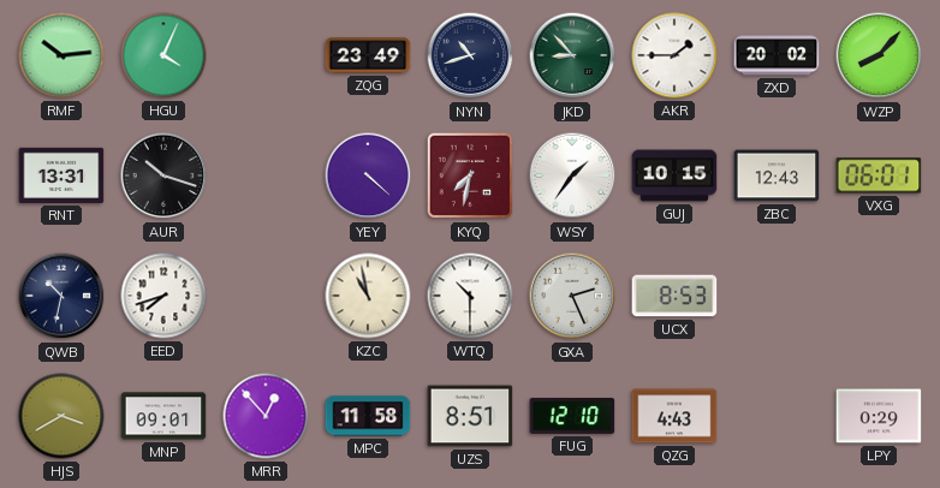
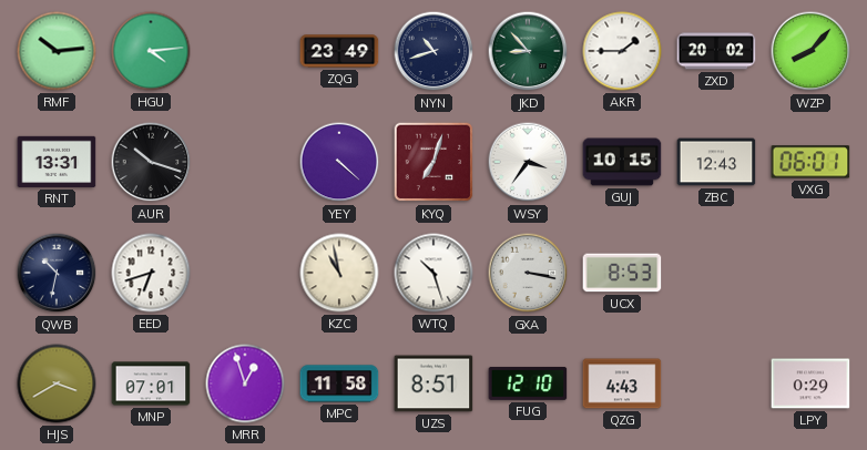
HGU: 4:04 -> 4:14 (151, 51)
KYQ: 7:32 -> 7:03 (433, 162)
WSY: 1:36 -> 3:36 (528, 162)
EED: 7:42 -> 6:42 (151, 273)
WTQ: 10:30 -> 10:27 (433, 273)
GXA: 2:26 -> 3:17 (528, 273)
MNP: 09:01 -> 07:01 (151, 383)
MRR: 12:53 -> 12:57 (245, 383)
